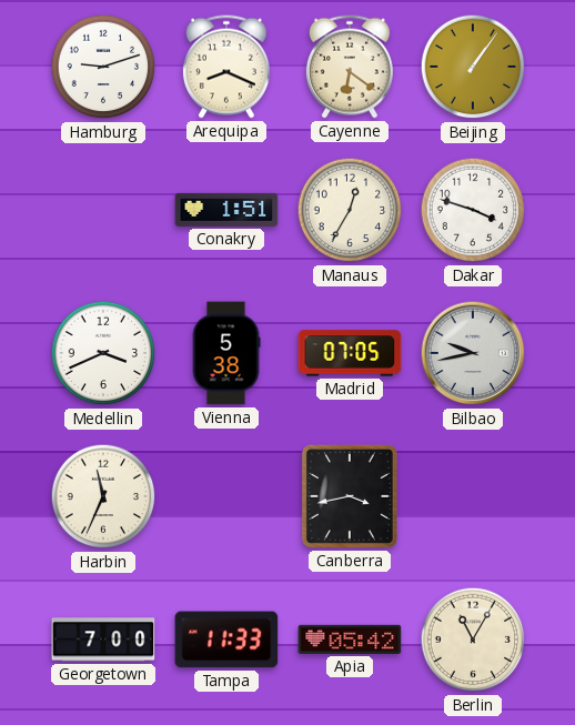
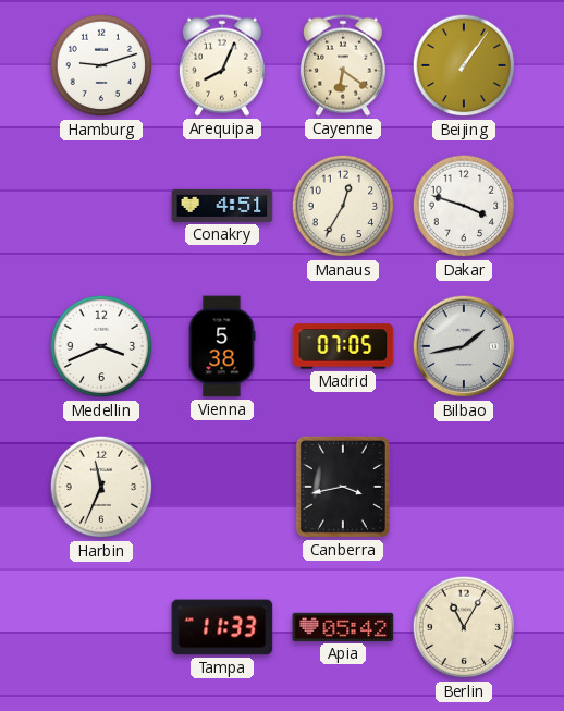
Arequipa: 8:19 -> 8:04 (222, 65)
Conakry: 1:51 -> 4:51 (222, 206)
Bilbao: 9:43 -> 1:43 (464, 346)
Georgetown: 7:00 -> none (103, 640)
